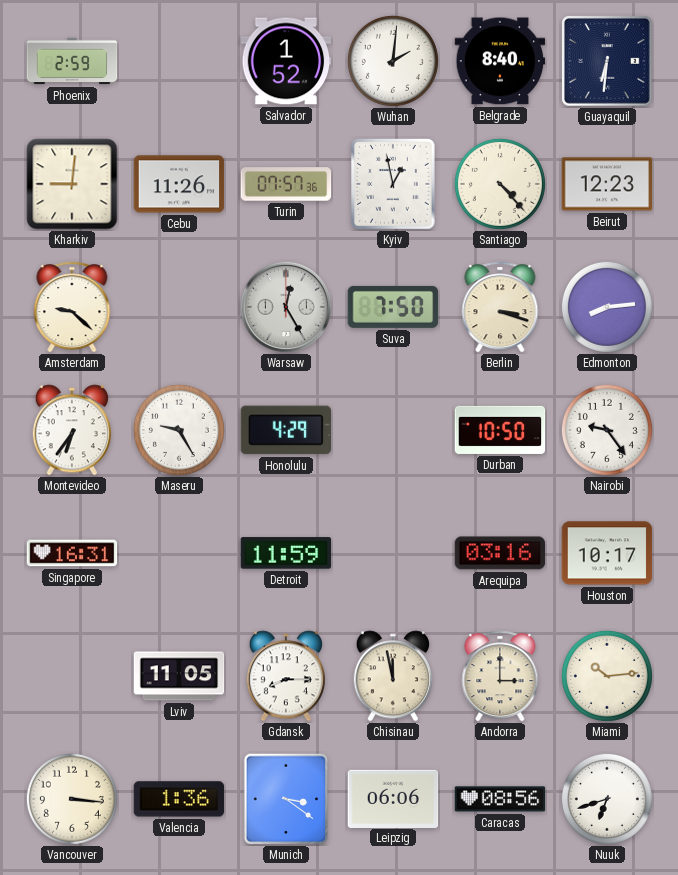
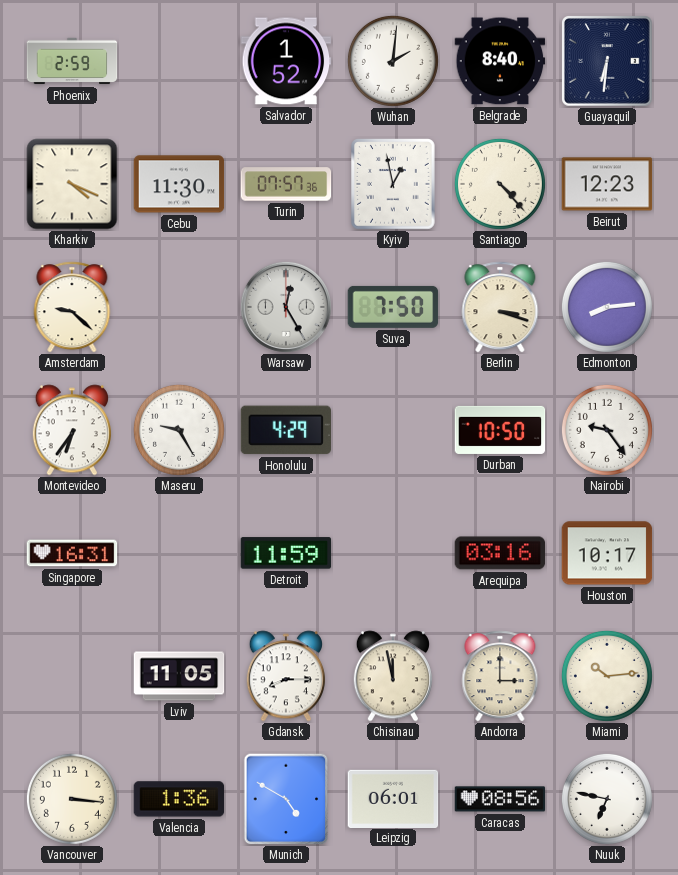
Kharkiv: 9:01 -> 4:19 (72, 184)
Cebu: 11:26 -> 11:30 (179, 184)
Munich: 3:21 -> 4:50 (286, 799)
Leipzig: 06:06 -> 06:01 (393, 798)
Nuuk: 6:42 -> 6:47 (607, 799)
